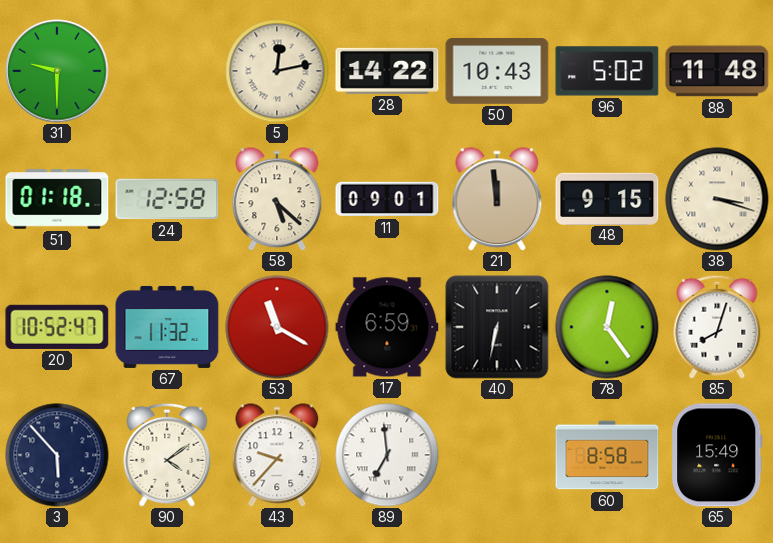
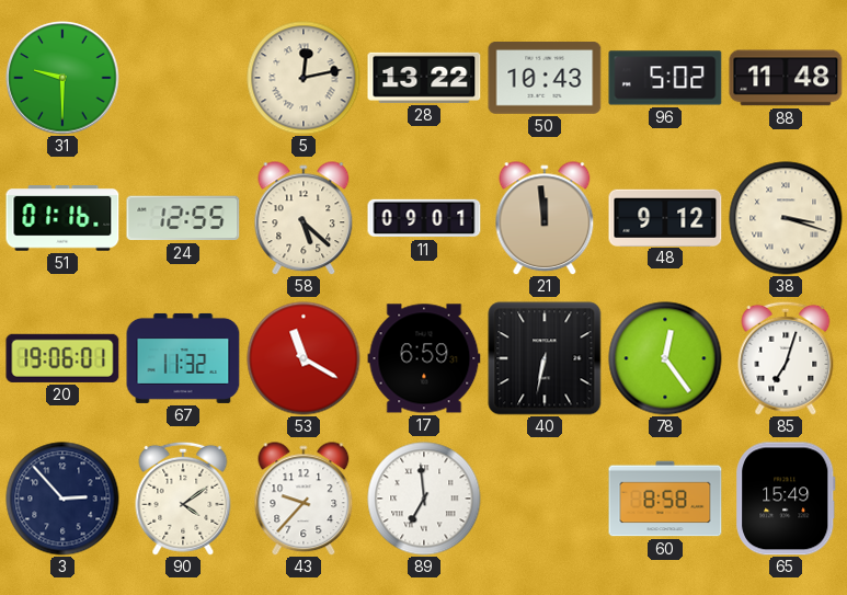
28: 14:22 -> 13:22 (424, 78)
51: 01:18 -> 01:16 (62, 218)
24: 12:58 -> 12:55 (183, 218)
48: 9:15 -> 9:12 (665, 217)
20: 10:52 -> 19:06 (62, 358)
85: 8:03 -> 7:03 (786, 358)
3: 5:53 -> 2:53 (62, 499)
